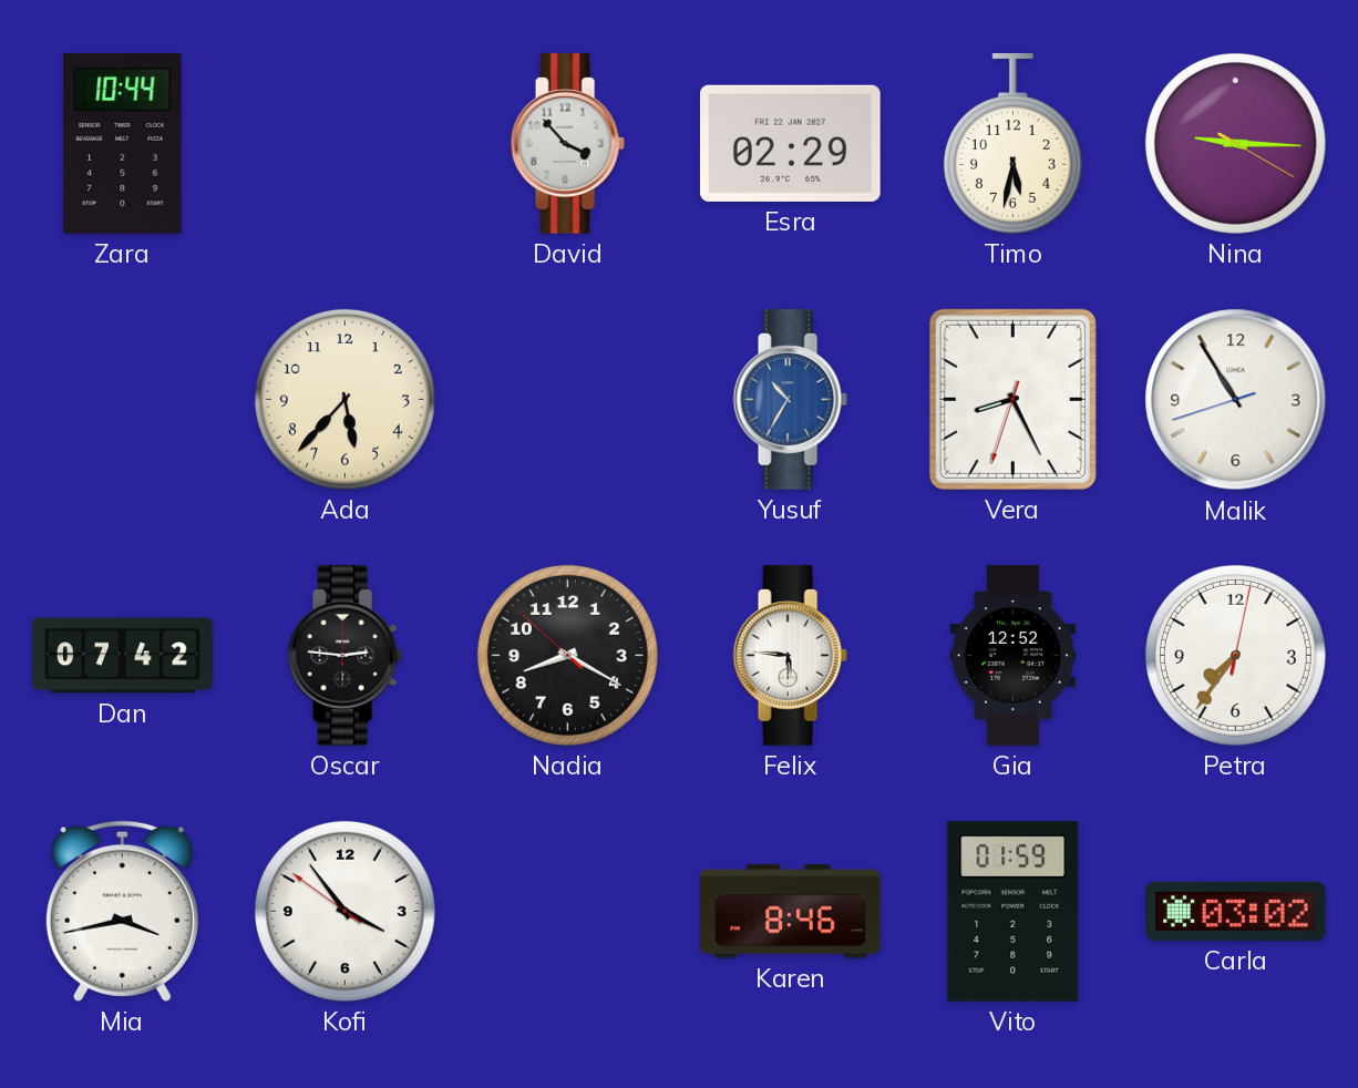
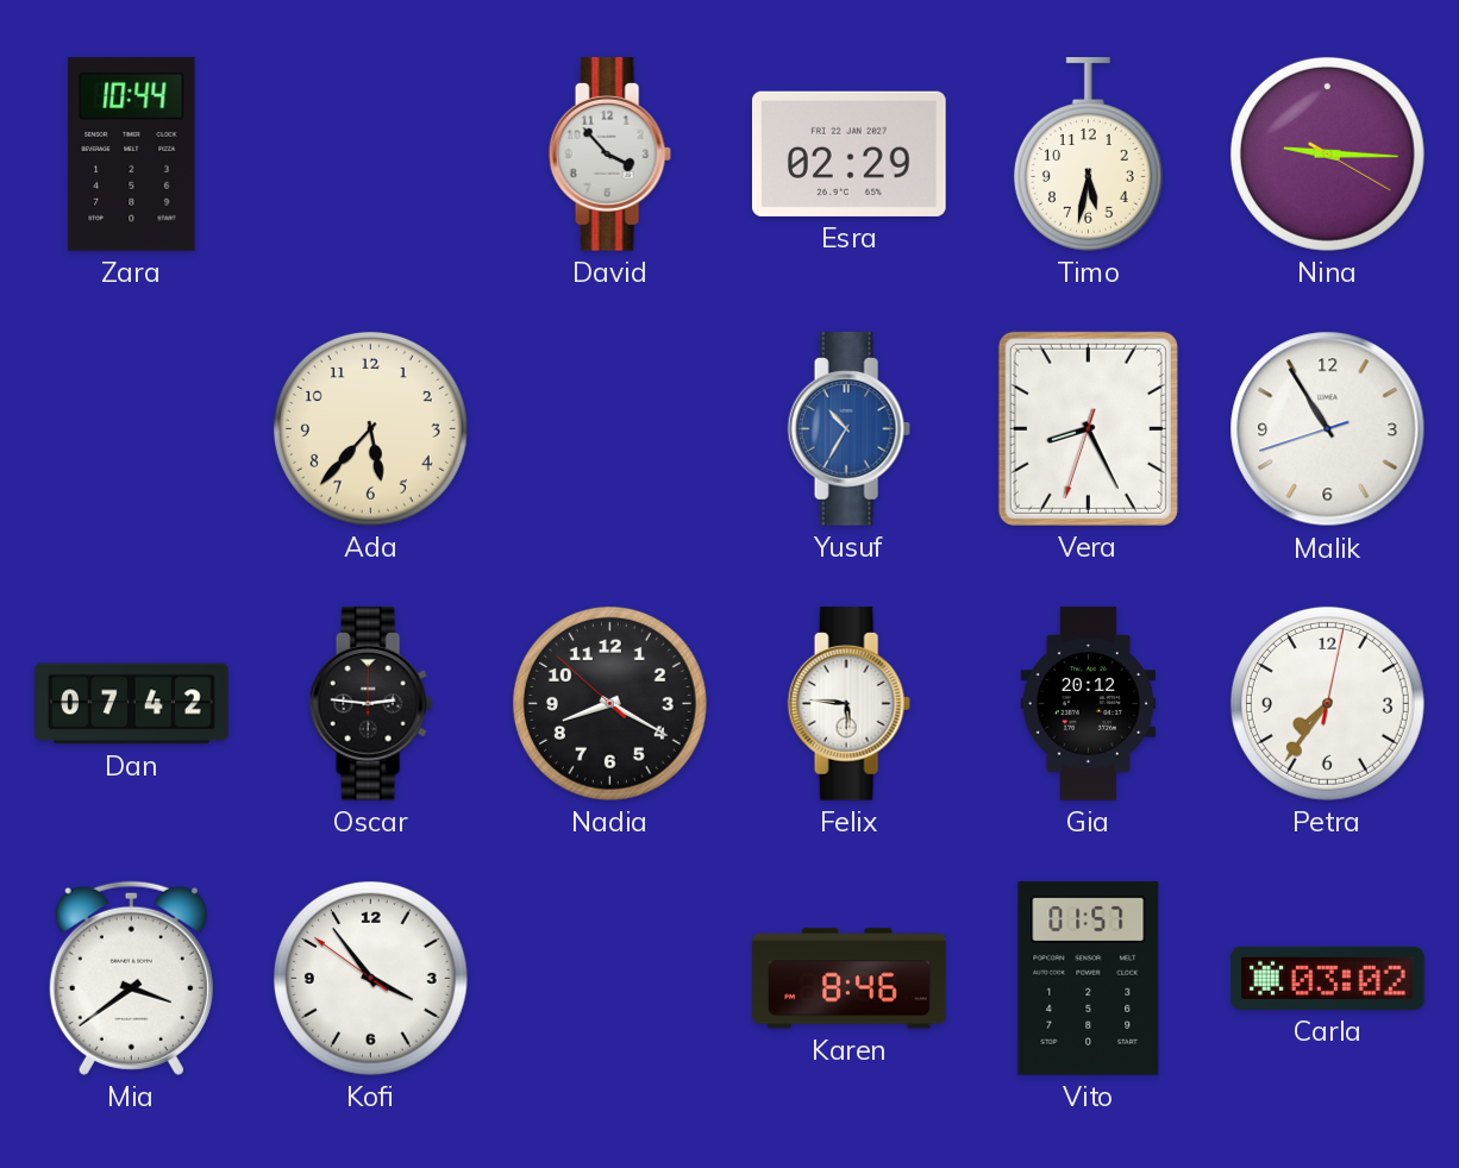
Gia: 12:52 -> 20:12 (1089, 704)
Mia: 3:43 -> 3:39 (131, 978)
Vito: 01:59 -> 01:57 (1089, 979)
